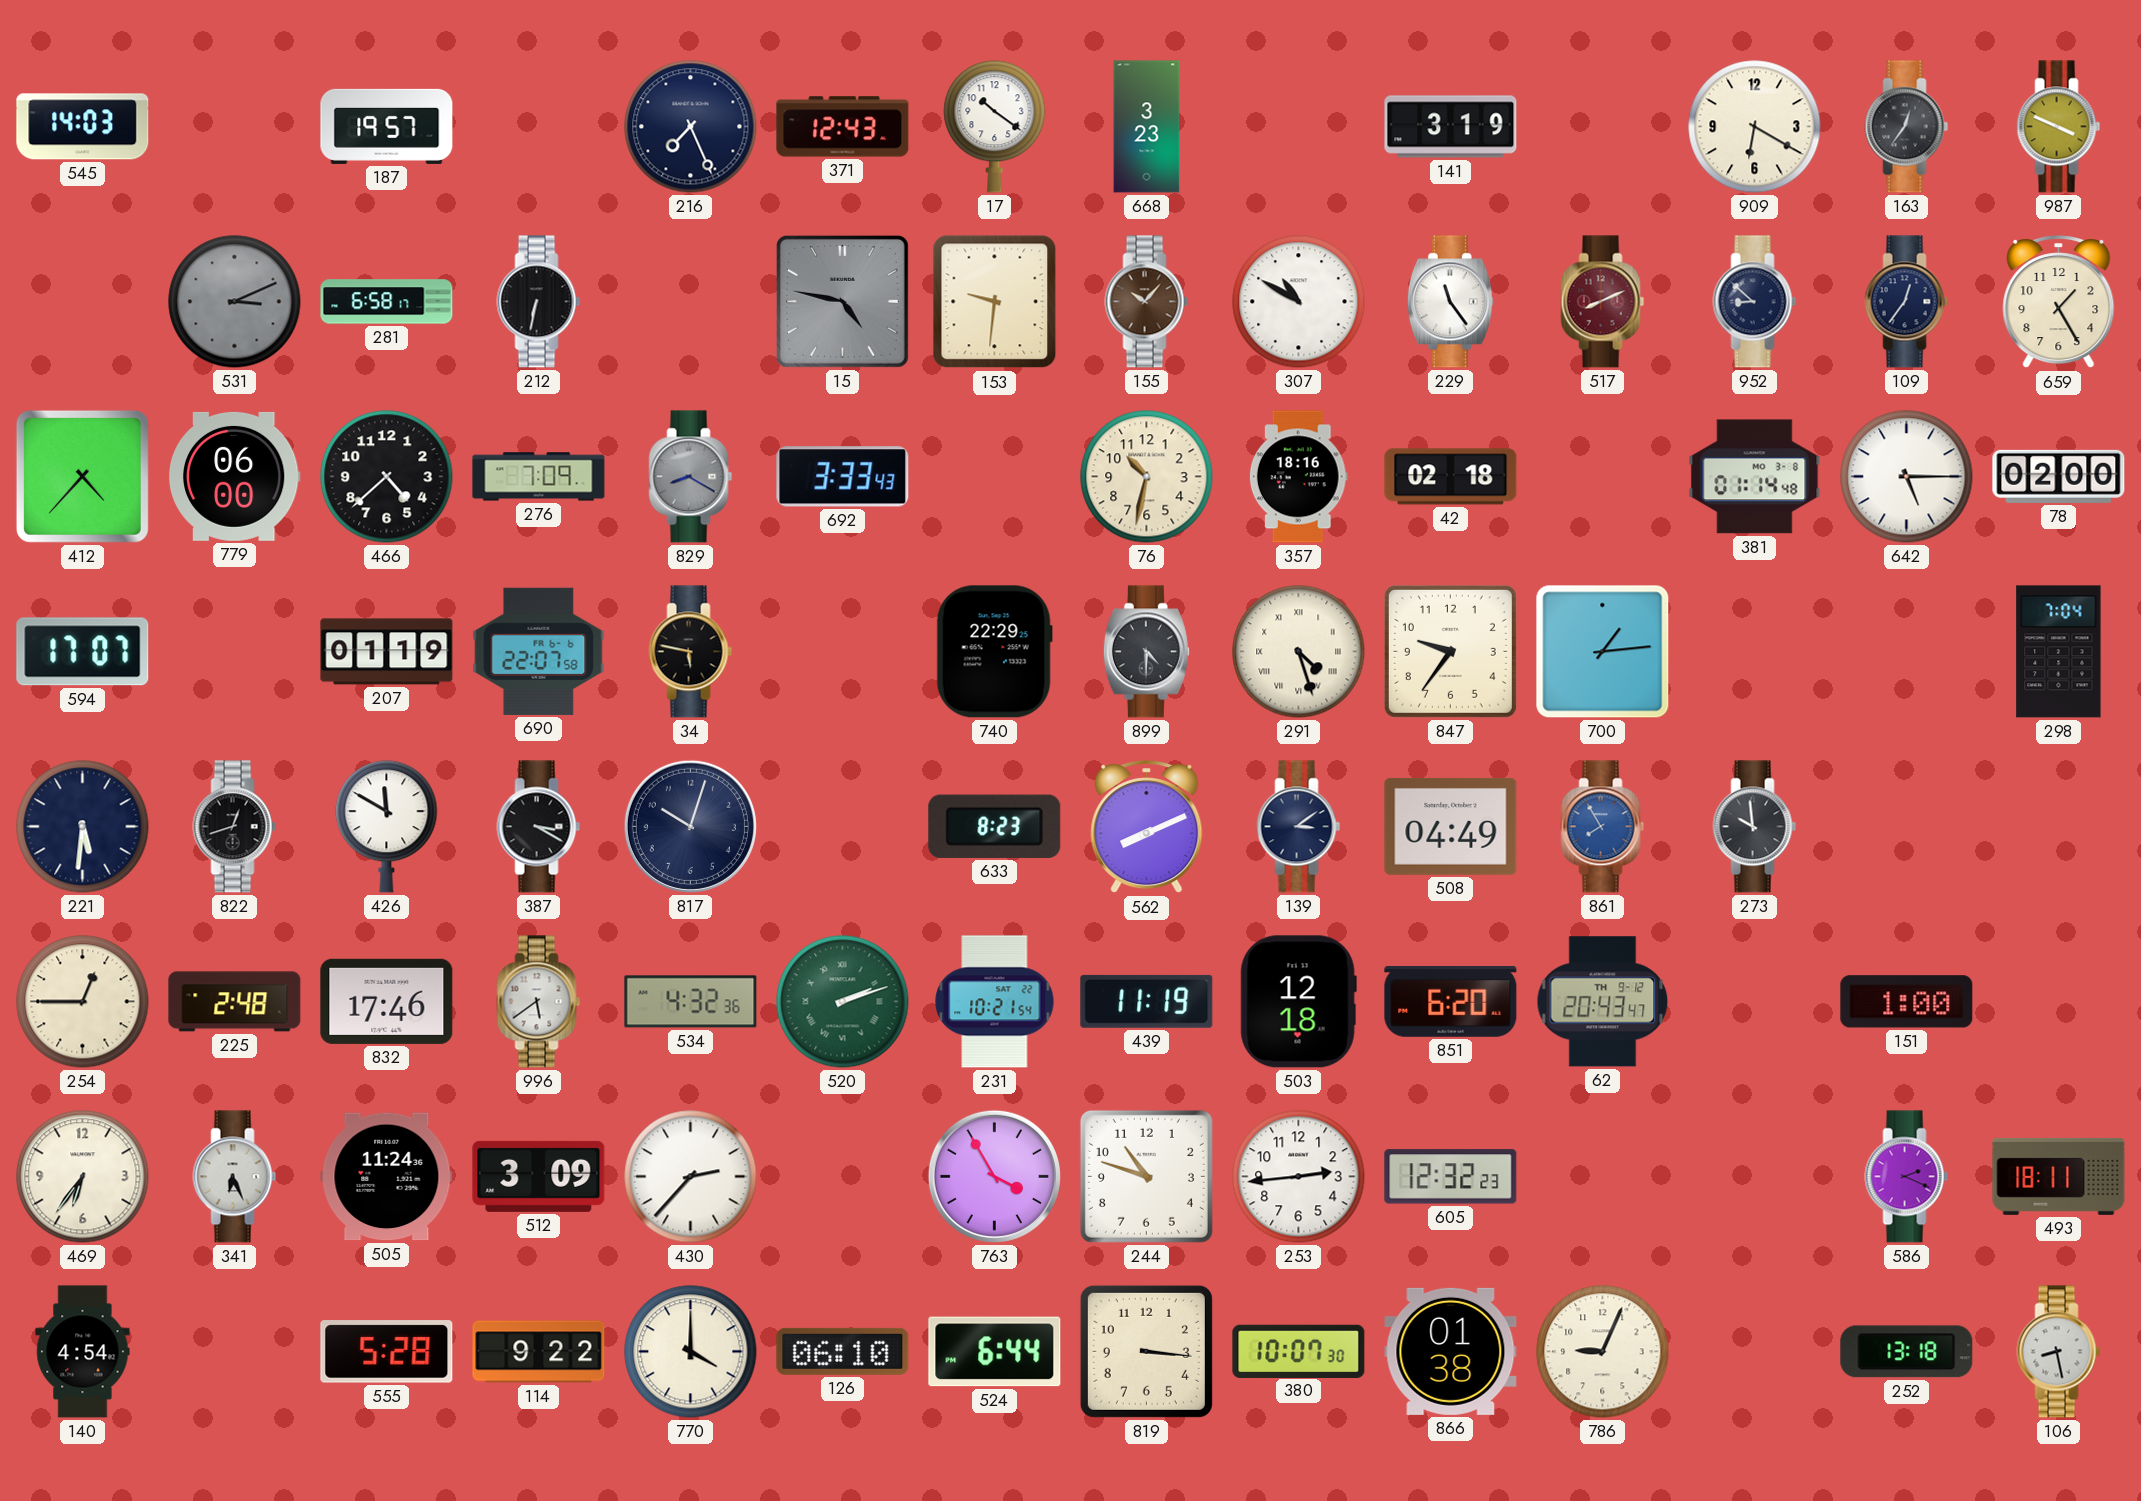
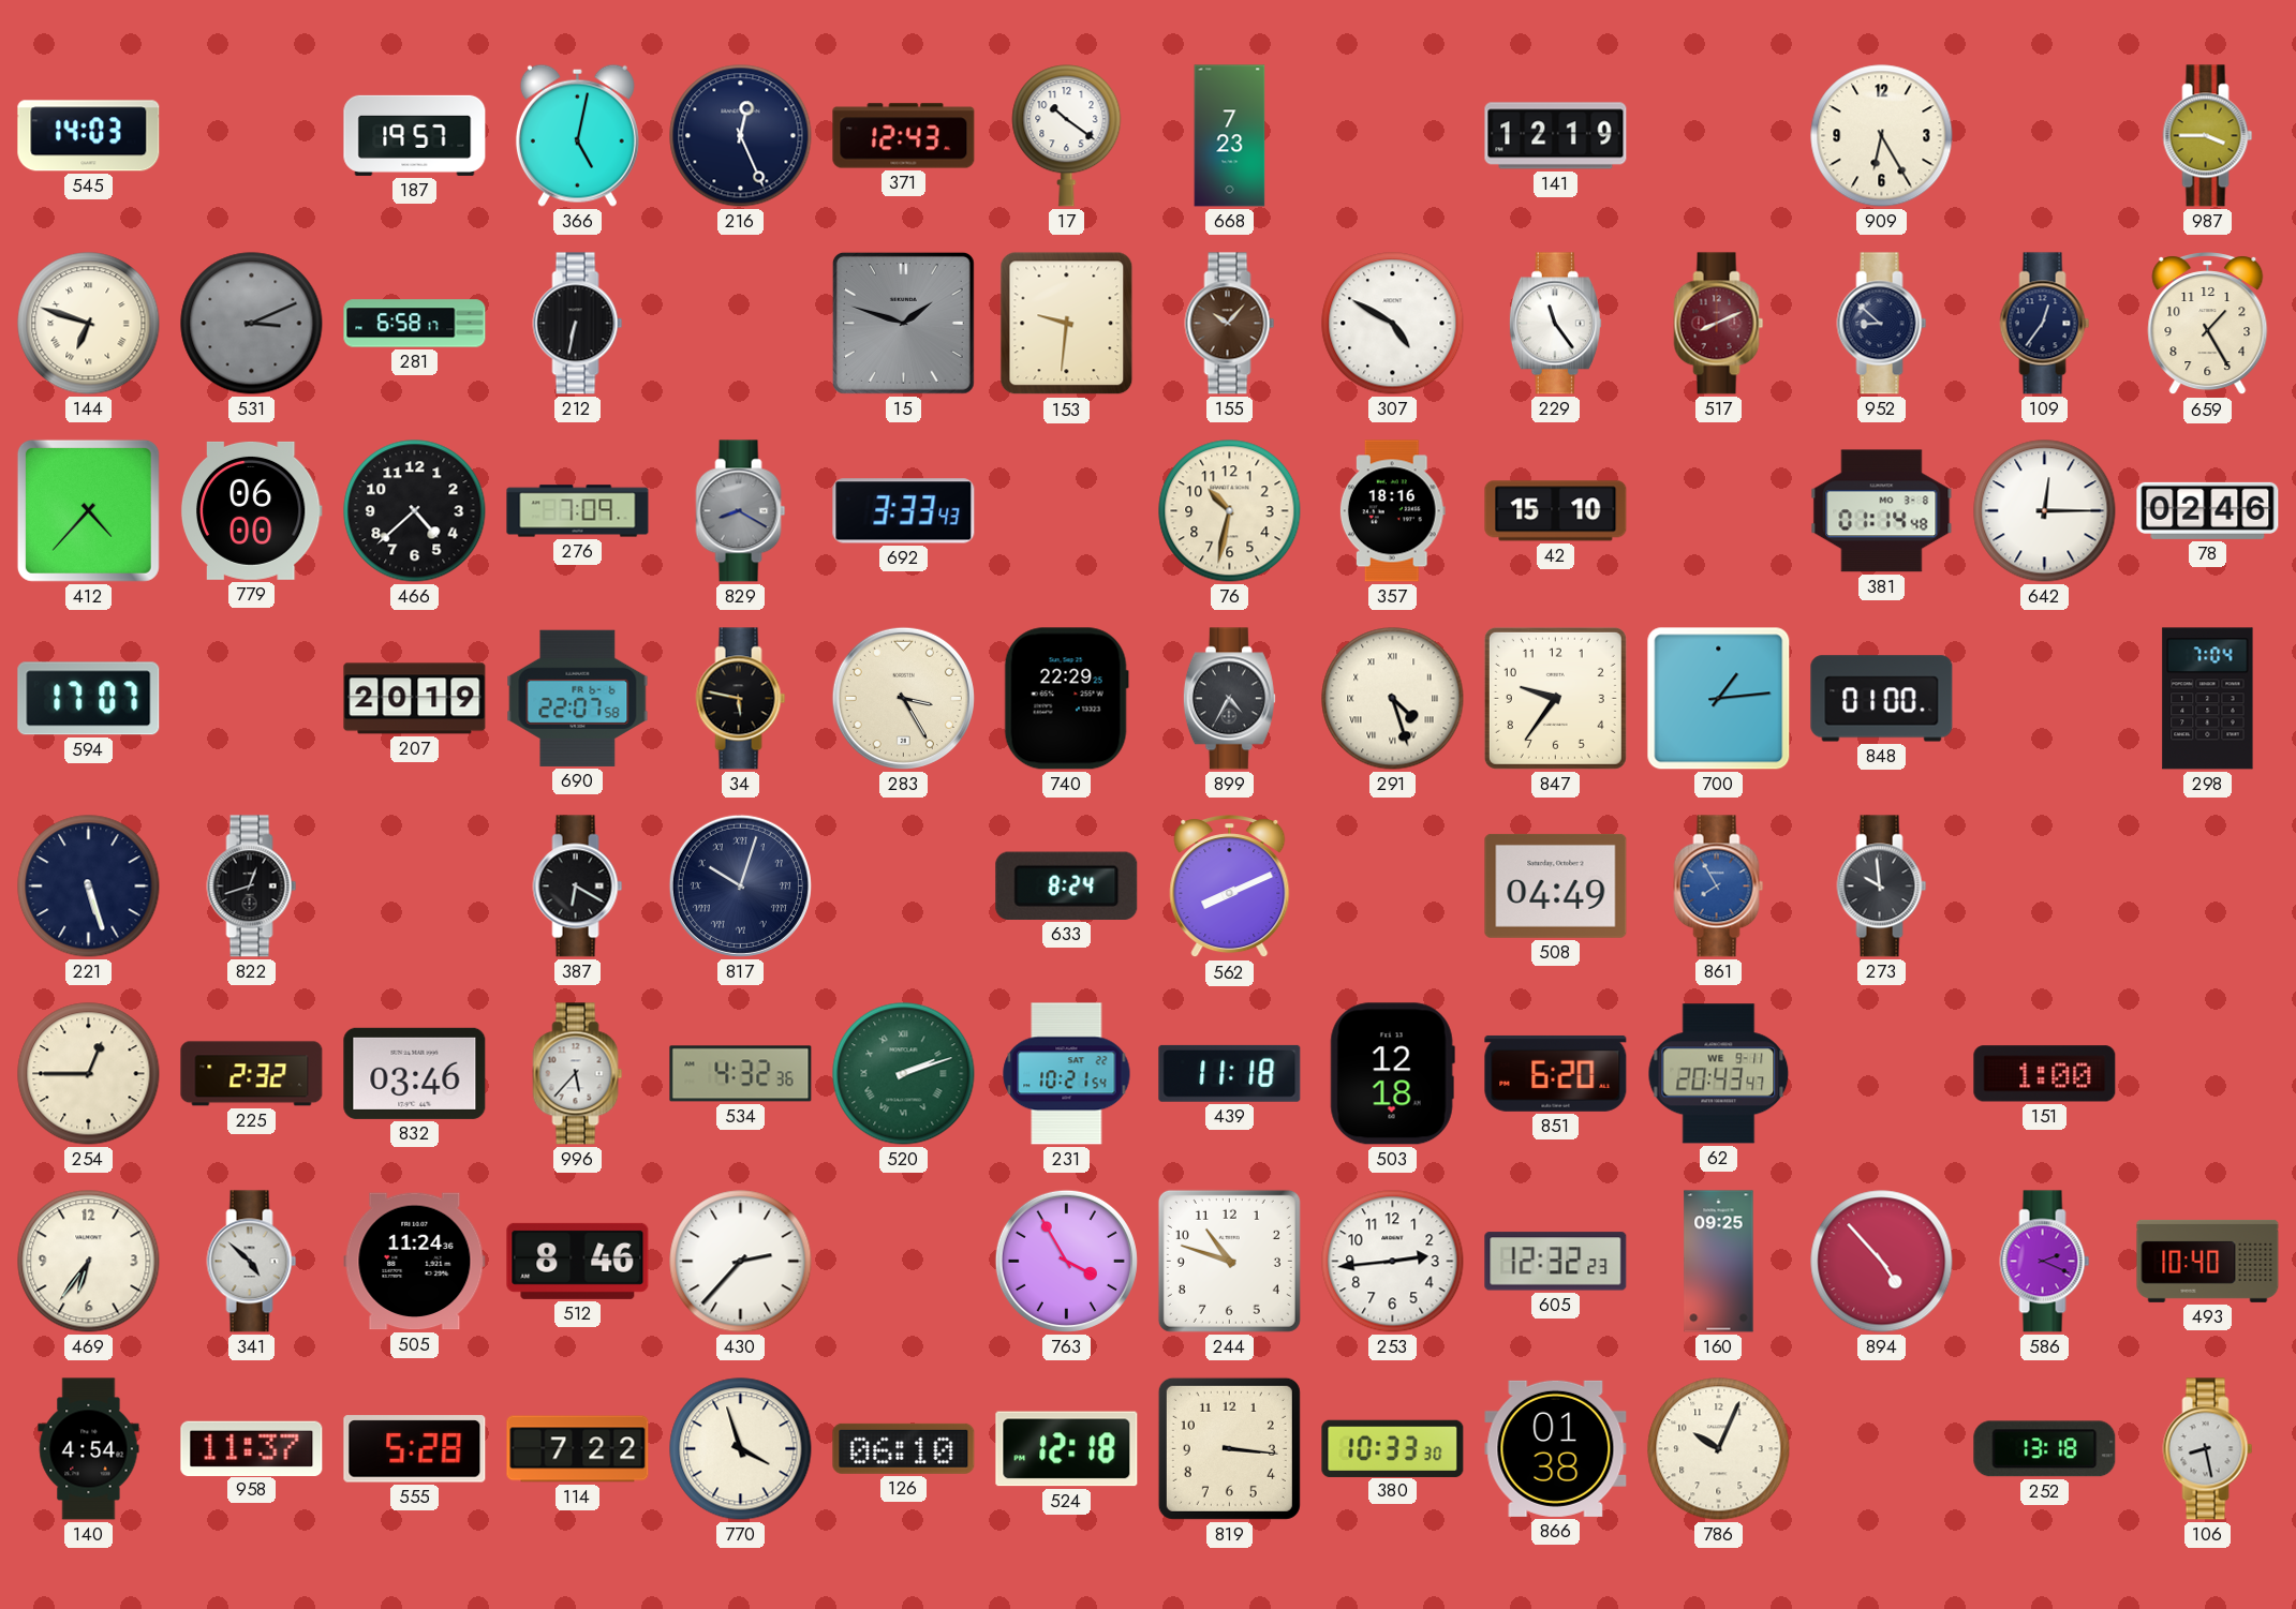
366: none -> 5:02 (577, 135)
216: 7:26 -> 12:26 (741, 136)
668: 3:23 -> 7:23 (1230, 136)
141: 3:19 -> 12:19 (1556, 136)
909: 6:20 -> 6:25 (1882, 136)
163: 12:36 -> none (1907, 127)
987: 3:49 -> 3:45 (2208, 136)
144: none -> 6:48 (89, 324)
15: 4:47 -> 1:48 (903, 323)
307: 10:50 -> 4:50 (1393, 324)
42: 02:18 -> 15:10 (1556, 511)
642: 5:15 -> 12:15 (2045, 511)
78: 02:00 -> 02:46 (2208, 510)
207: 01:19 -> 20:19 (415, 699)
283: none -> 3:25 (903, 698)
899: 4:30 -> 4:35 (1229, 699)
848: none -> 01:00 (1882, 699)
221: 5:31 -> 5:27 (89, 887)
426: 11:50 -> none (387, 827)
387: 3:20 -> 6:20 (578, 887)
817 numerals: Arabic -> Roman (740, 885)
633: 8:23 -> 8:24 (1067, 885)
139: 3:09 -> none (1299, 827)
225: 2:48 -> 2:32 (252, 1074)
832: 17:46 -> 03:46 (415, 1073)
996: 5:39 -> 5:37 (578, 1074)
439: 11:19 -> 11:18 (1230, 1073)
62 date: TH 9-12 -> WE 9-11 (1719, 1074)
341: 6:26 -> 4:52 (252, 1262)
512: 3:09 -> 8:46 (578, 1261)
160: none -> 09:25 (1719, 1262)
894: none -> 4:53 (1882, 1262)
493: 18:11 -> 10:40 (2208, 1261)
958: none -> 11:37 (252, 1448)
114: 9:22 -> 7:22 (578, 1449)
770: 4:00 -> 3:57 (741, 1449)
524: 6:44 -> 12:18 (1067, 1449)
380: 10:07 -> 10:33 (1393, 1448)
786: 9:04 -> 10:04 (1719, 1449)
